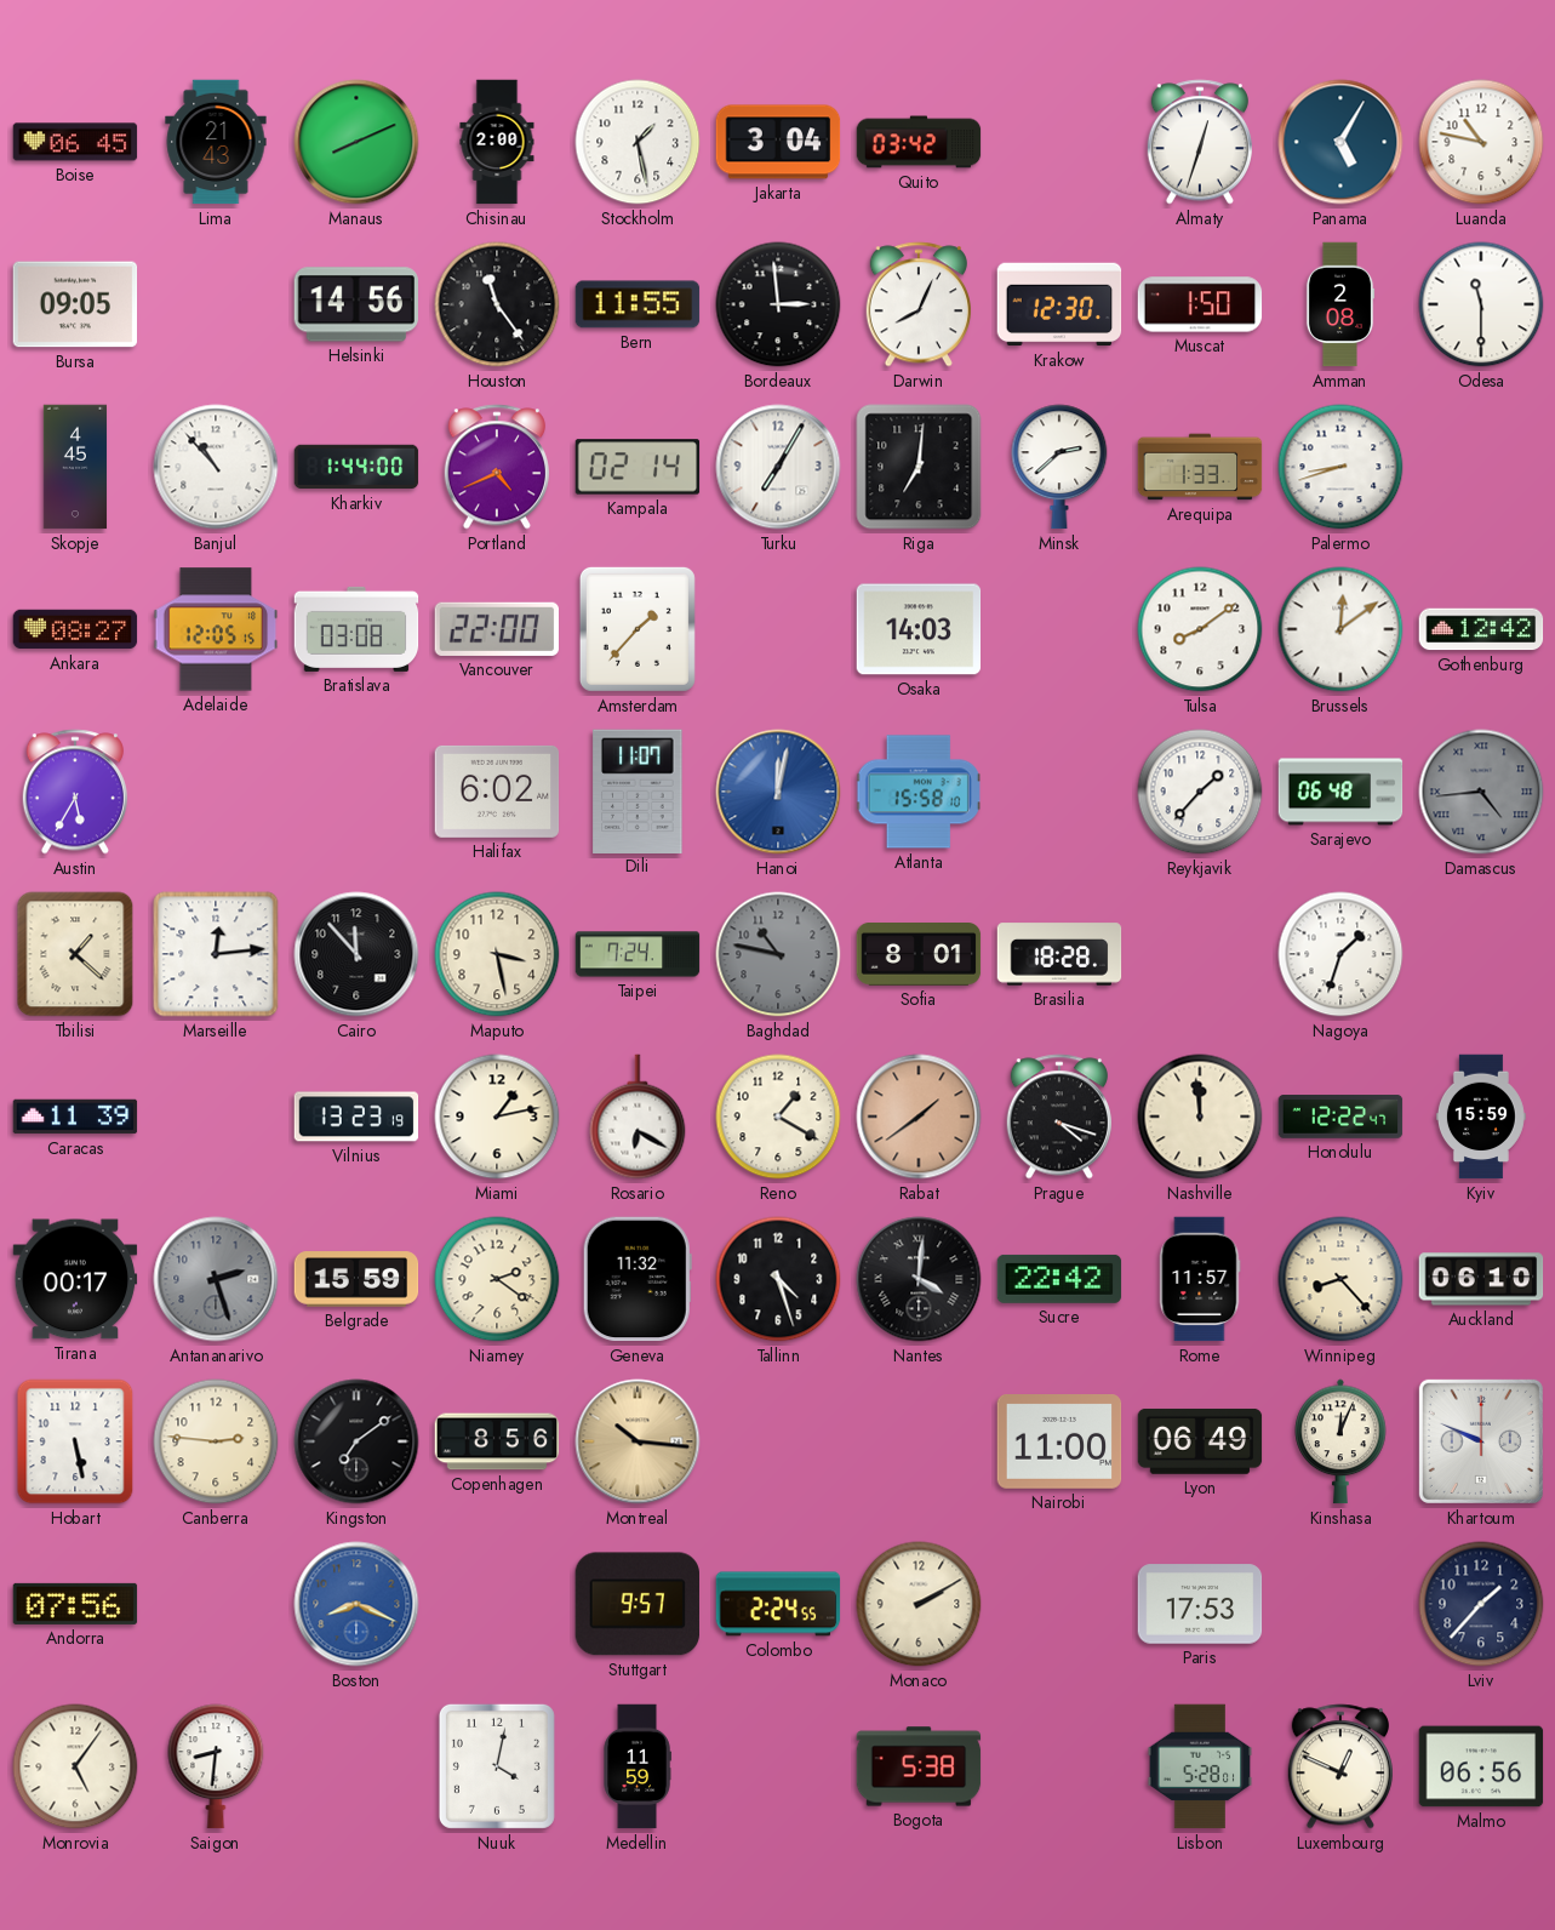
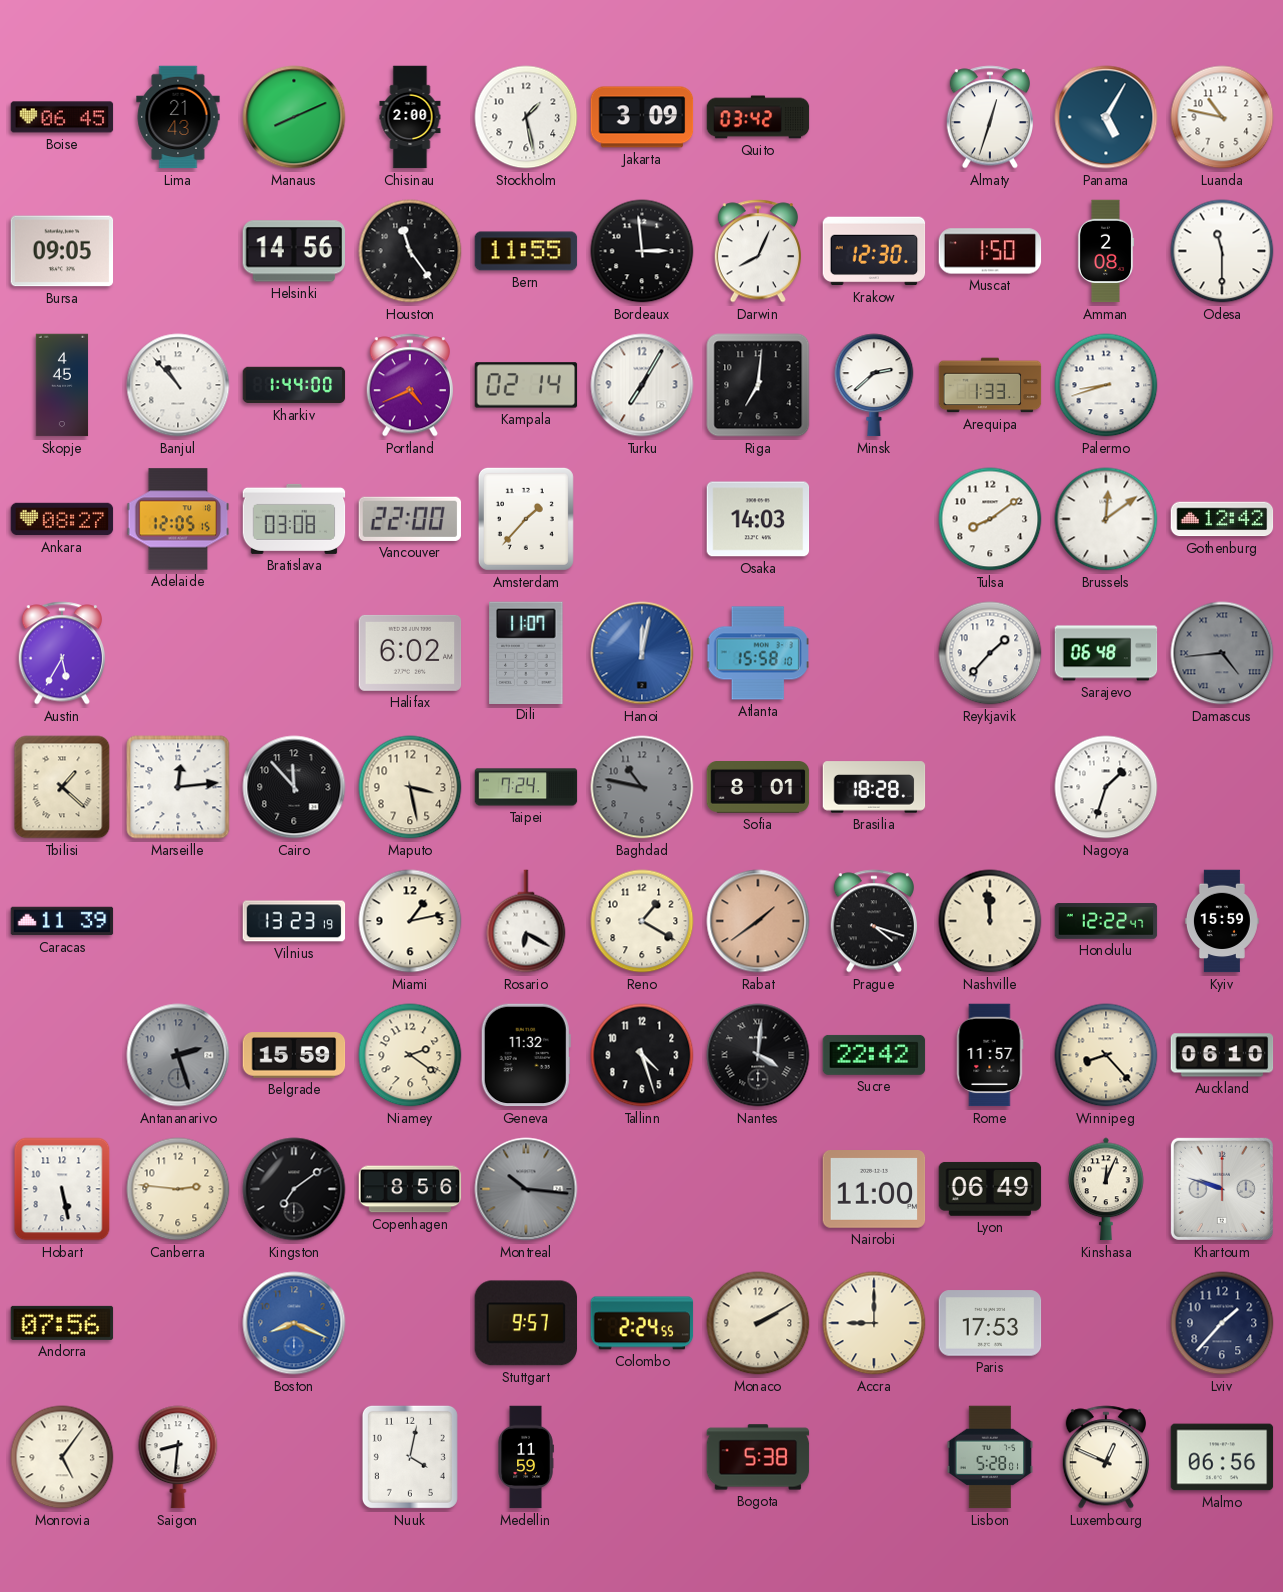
Jakarta: 3:04 -> 3:09 (642, 117)
Tirana: 00:17 -> none (75, 1279)
Montreal dial: champagne -> grey (526, 1189)
Khartoum: 9:49 -> 9:48 (1222, 1189)
Accra: none -> 9:00 (874, 1323)
